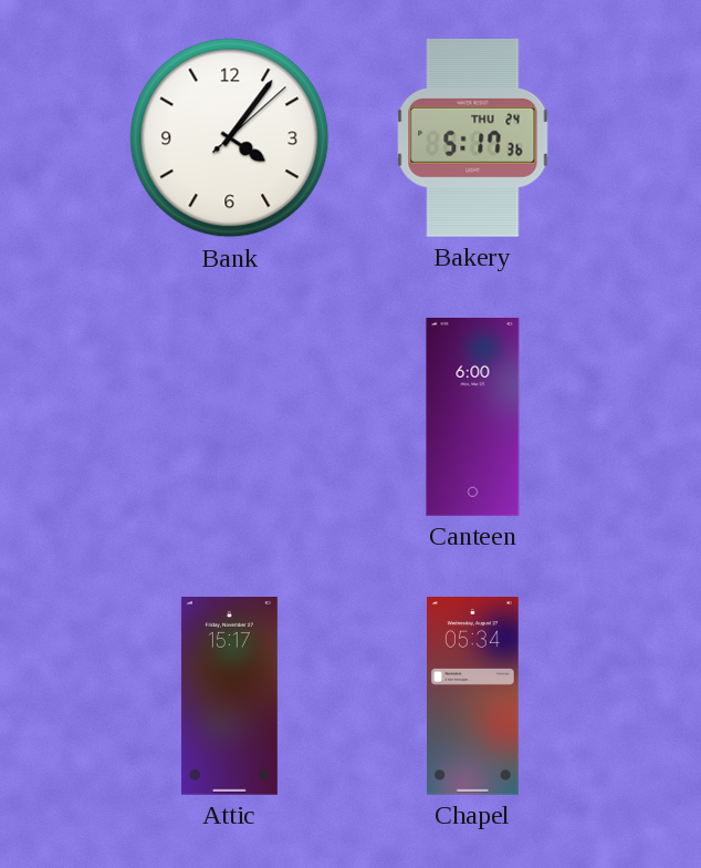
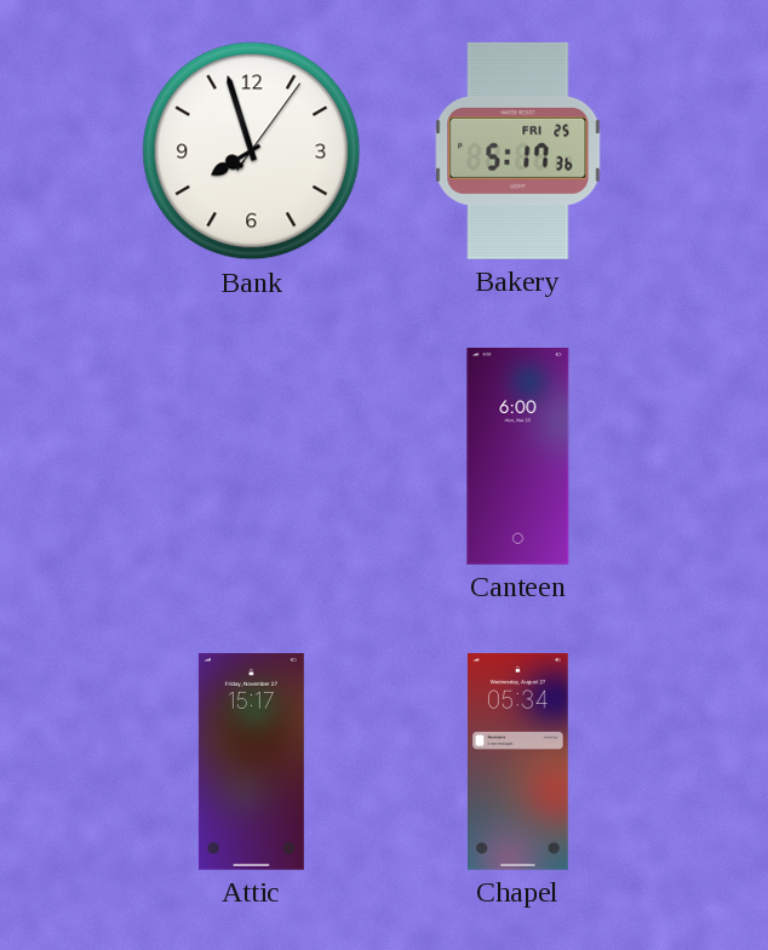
Bank: 4:06 -> 7:57 (252, 151)
Bakery date: THU 24 -> FRI 25 (518, 150)
